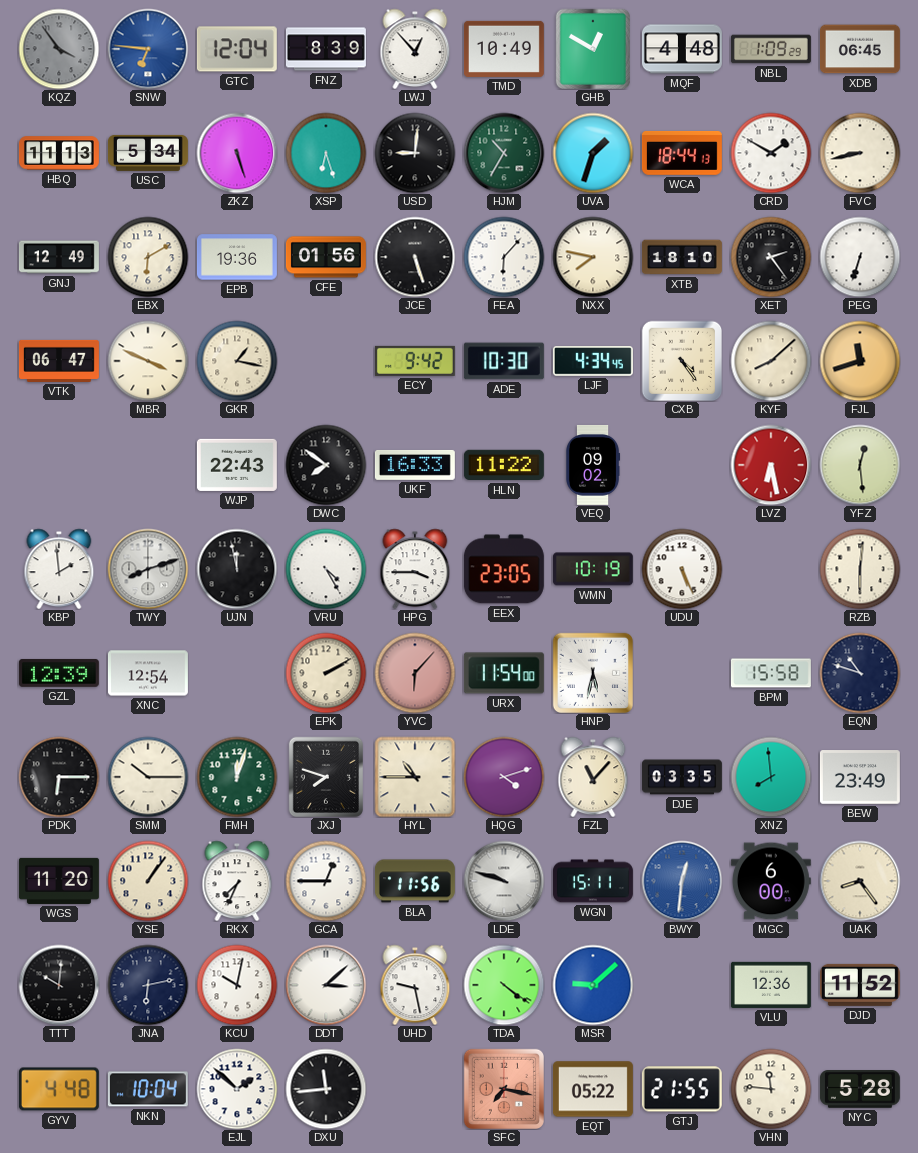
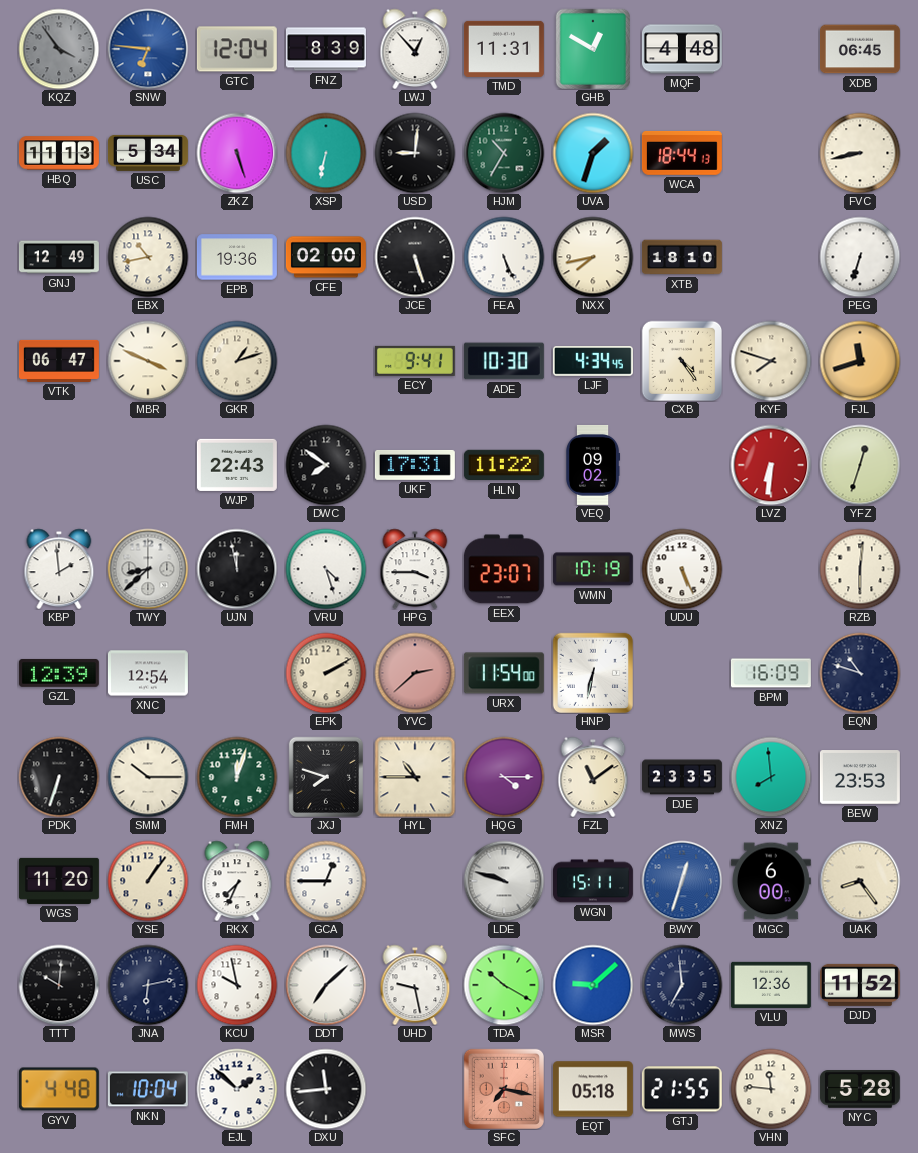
TMD: 10:49 -> 11:31 (504, 49)
NBL: 1:09 -> none (771, 49)
XSP: 6:27 -> 6:32 (326, 153)
CRD: 1:50 -> none (771, 153)
EBX: 6:10 -> 10:43 (148, 257)
CFE: 01:56 -> 02:00 (326, 257)
FEA: 6:07 -> 5:26 (504, 257)
NXX: 7:47 -> 7:43 (593, 257)
XET: 2:24 -> none (771, 257)
GKR: 1:17 -> 1:12 (237, 361)
ECY: 9:42 -> 9:41 (415, 361)
KYF: 8:08 -> 7:48 (771, 361)
UKF: 16:33 -> 17:31 (415, 465)
LVZ: 6:28 -> 6:31 (771, 465)
YFZ: 12:29 -> 12:33 (860, 465)
TWY: 8:12 -> 8:38 (148, 569)
VRU: 4:25 -> 4:27 (326, 569)
EEX: 23:05 -> 23:07 (504, 569)
YVC: 6:07 -> 2:38 (415, 673)
HNP: 5:32 -> 6:32 (593, 673)
BPM: 15:58 -> 16:09 (771, 673)
PDK: 6:15 -> 6:33 (59, 777)
HQG: 4:12 -> 4:15 (504, 777)
FZL: 11:07 -> 11:09 (593, 777)
DJE: 03:35 -> 23:35 (682, 777)
BEW: 23:49 -> 23:53 (860, 777)
BLA: 11:56 -> none (415, 881)
BWY: 12:31 -> 12:33 (682, 881)
KCU: 10:02 -> 9:58 (237, 985)
DDT: 3:08 -> 7:08 (326, 985)
TDA: 4:21 -> 10:20 (504, 985)
MWS: none -> 6:59 (682, 985)
EQT: 05:22 -> 05:18 (593, 1089)
